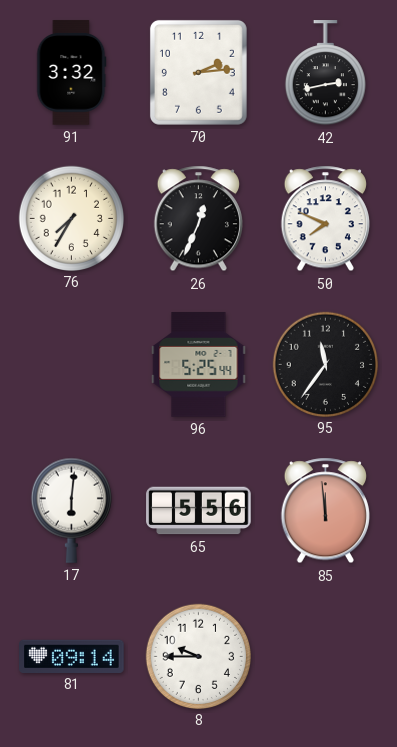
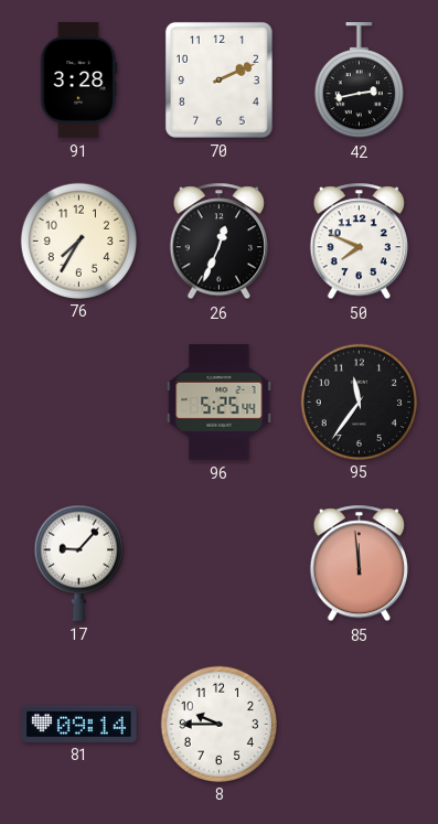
91: 3:32 -> 3:28 (79, 81)
70: 2:14 -> 2:11 (218, 79)
17: 6:01 -> 9:07 (78, 563)
65: 5:56 -> none (199, 511)
